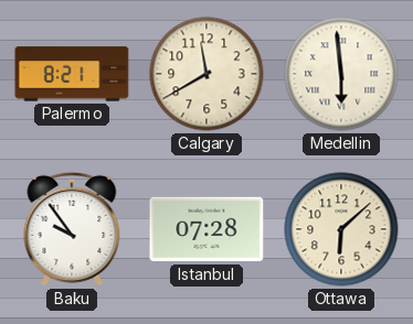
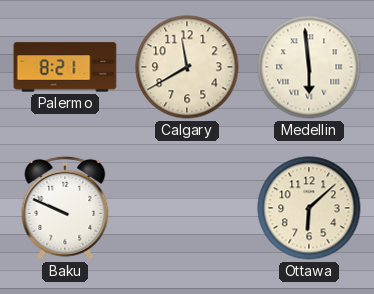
Baku: 9:54 -> 9:49 (65, 208)
Istanbul: 07:28 -> none (206, 229)
